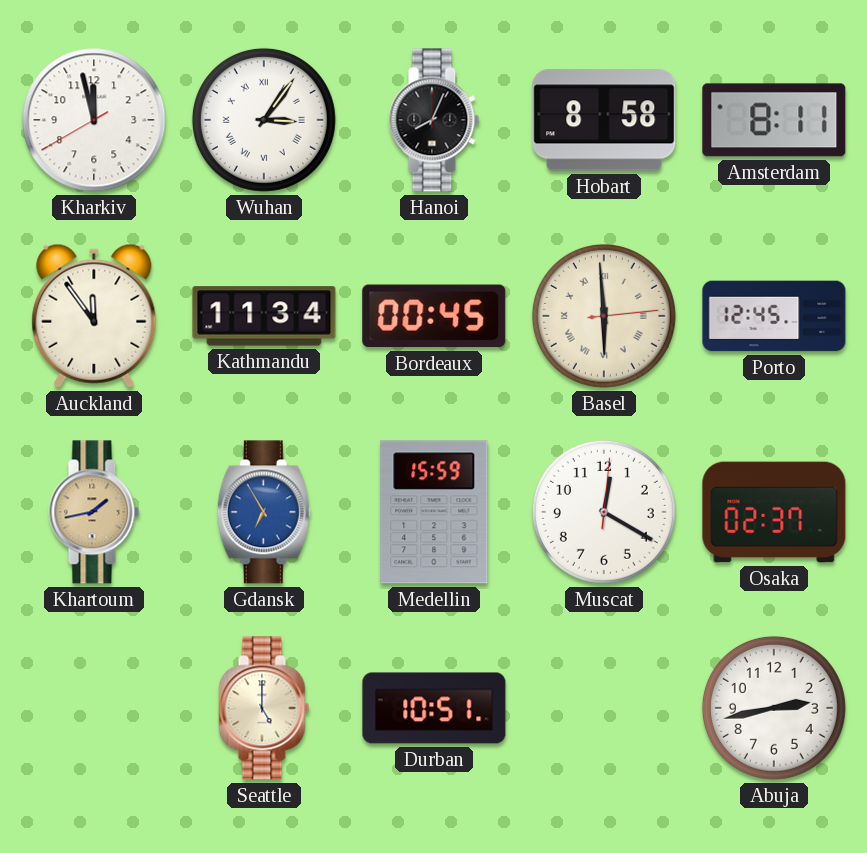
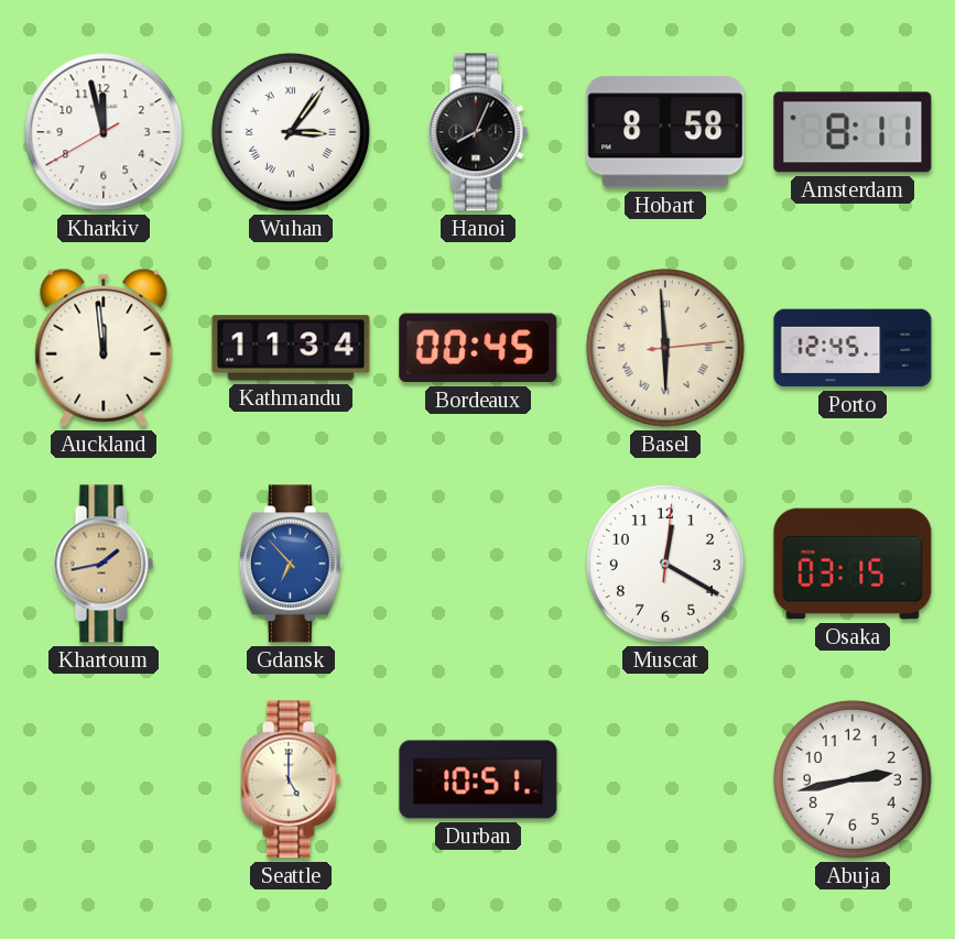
Auckland: 11:54 -> 11:59 (104, 348)
Gdansk: 6:55 -> 6:53 (291, 564)
Medellin: 15:59 -> none (434, 512)
Osaka: 02:37 -> 03:15 (853, 564)
